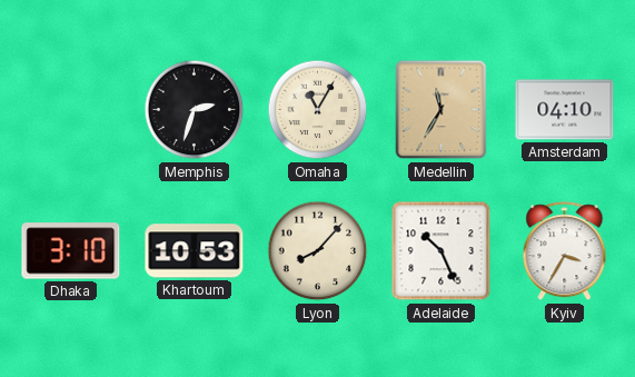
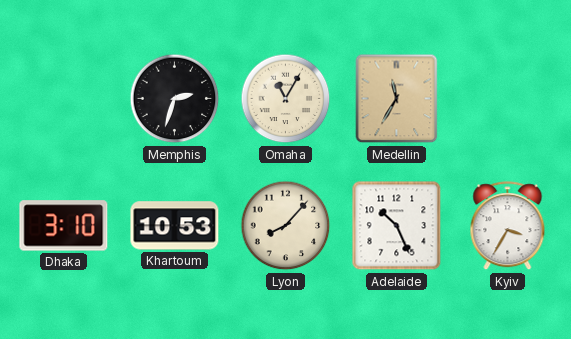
Amsterdam: 04:10 -> none (565, 110)
